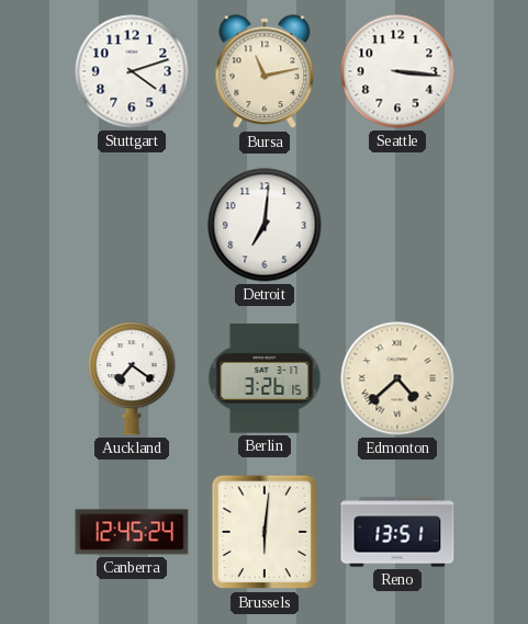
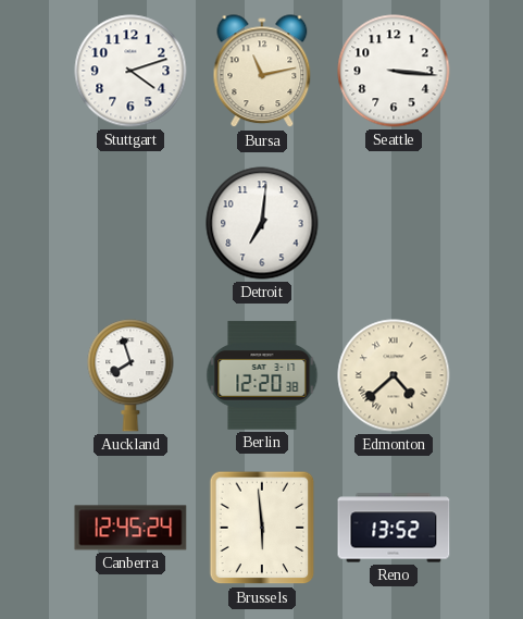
Auckland: 7:21 -> 7:57 (130, 375)
Berlin: 3:26 -> 12:20 (262, 375)
Brussels: 6:01 -> 5:59 (262, 528)
Reno: 13:51 -> 13:52 (394, 528)
